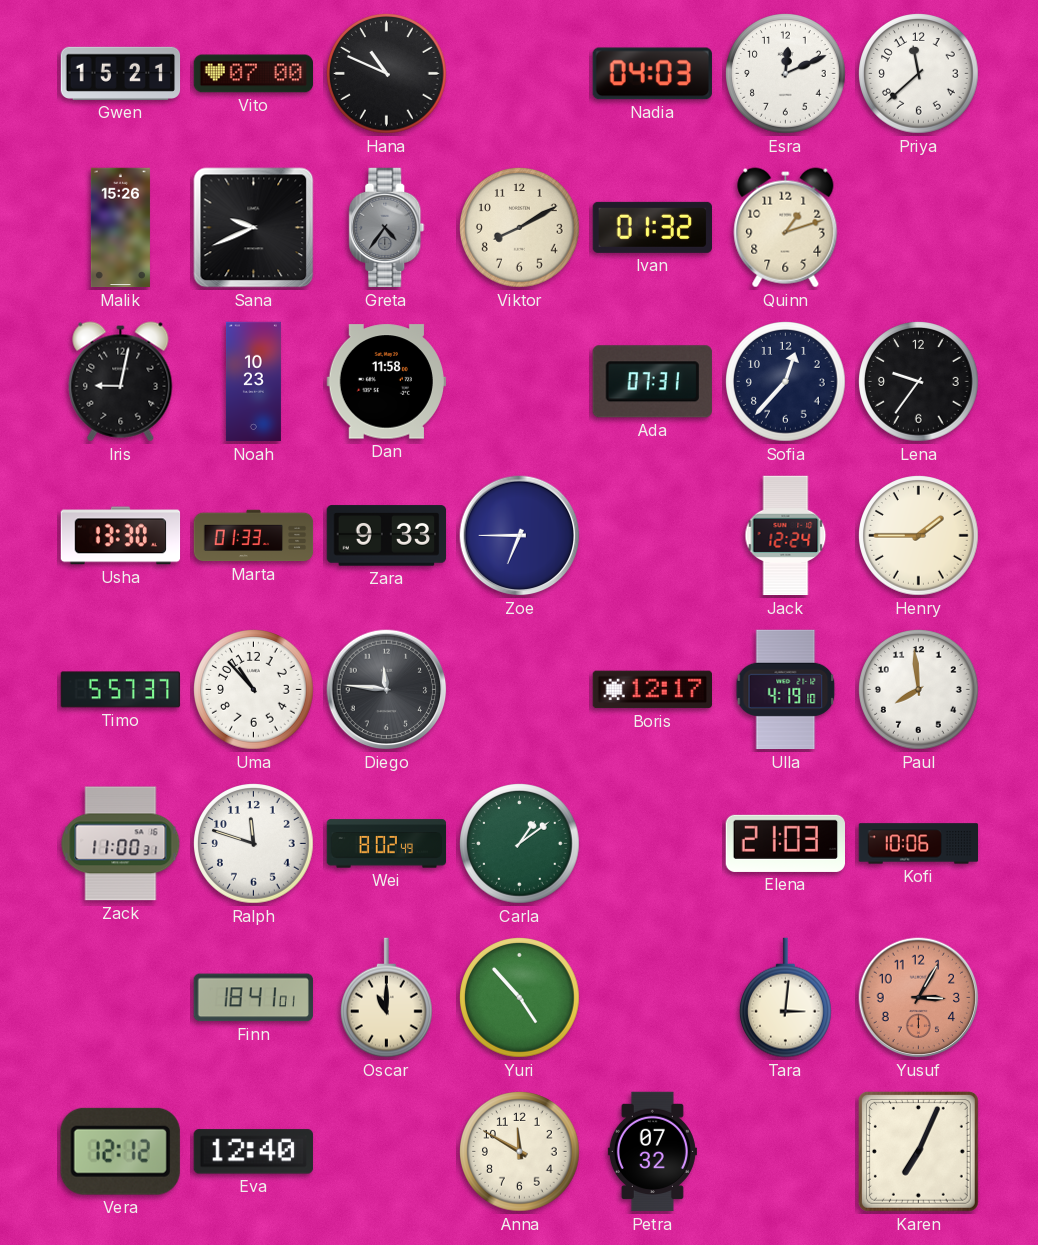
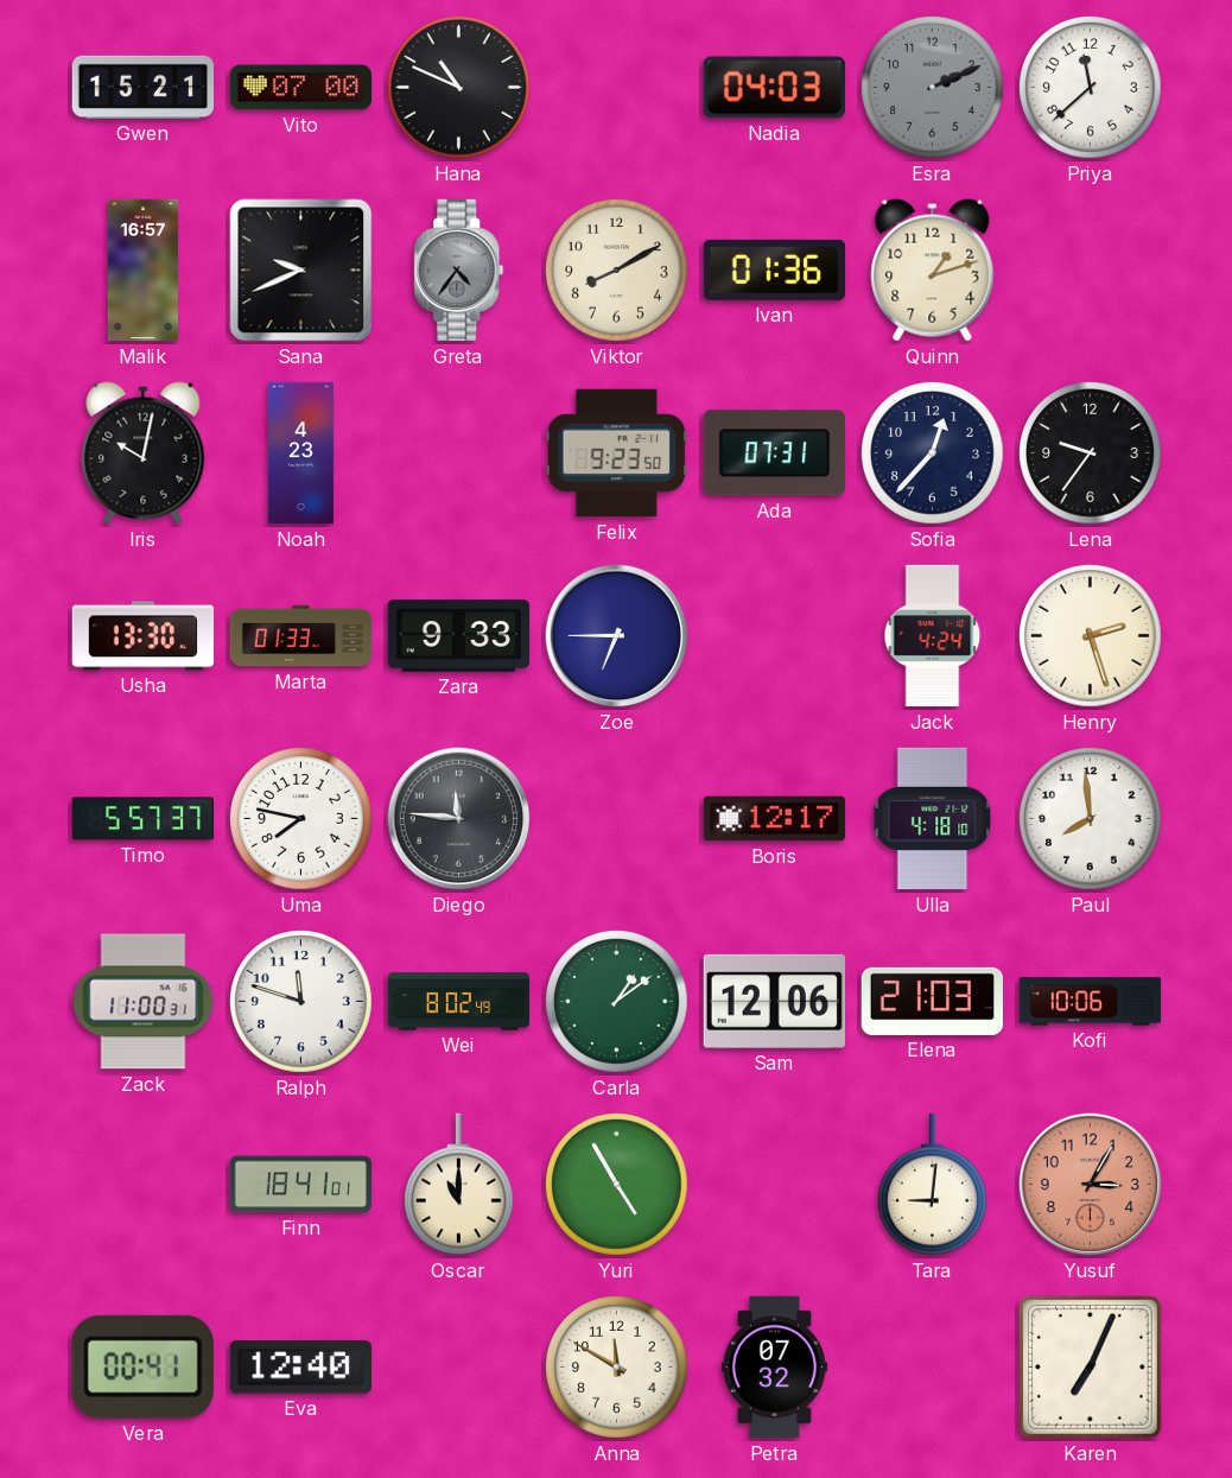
Esra: 12:11 -> 2:11 (933, 88)
Esra dial: white -> grey (933, 88)
Malik: 15:26 -> 16:57 (142, 271)
Ivan: 01:32 -> 01:36 (774, 269)
Iris: 9:02 -> 10:02 (144, 453)
Noah: 10:23 -> 4:23 (300, 453)
Dan: 11:58 -> none (386, 382)
Felix: none -> 9:23 (616, 453)
Jack: 12:24 -> 4:24 (933, 636)
Henry: 1:45 -> 2:27 (1091, 636)
Uma: 10:53 -> 7:47 (301, 819)
Ulla: 4:19 -> 4:18 (933, 819)
Sam: none -> 12:06 (774, 1001)
Yuri: 4:53 -> 4:55 (617, 1185)
Tara: 3:01 -> 9:01 (933, 1185)
Vera: 12:12 -> 00:41 (142, 1366)
